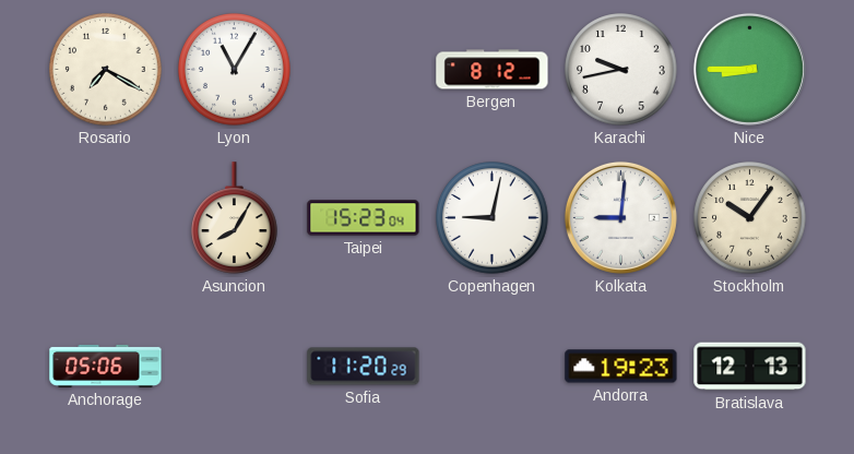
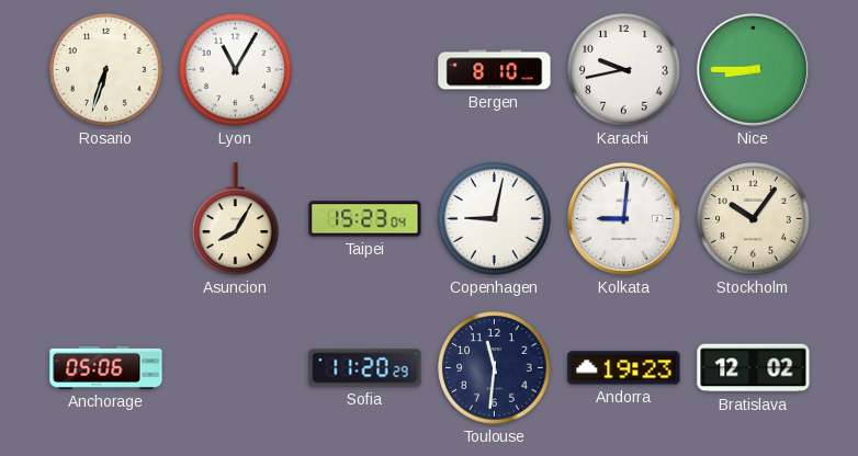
Rosario: 7:20 -> 6:33 (106, 70)
Bergen: 8:12 -> 8:10 (495, 70)
Toulouse: none -> 11:31 (495, 368)
Bratislava: 12:13 -> 12:02 (754, 368)
